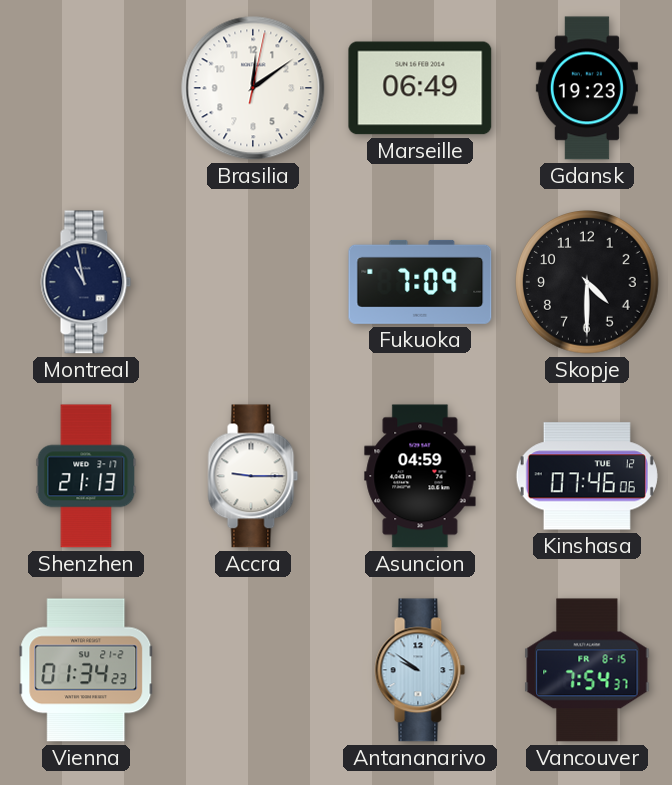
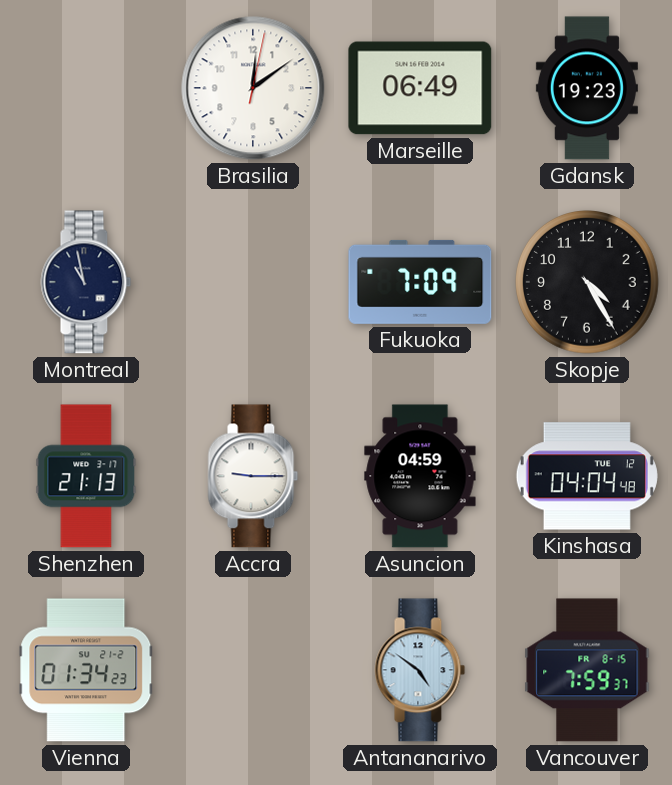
Skopje: 4:30 -> 4:25 (588, 283)
Kinshasa: 07:46 -> 04:04 (587, 476)
Antananarivo: 9:51 -> 4:51 (420, 670)
Vancouver: 7:54 -> 7:59 (587, 670)
